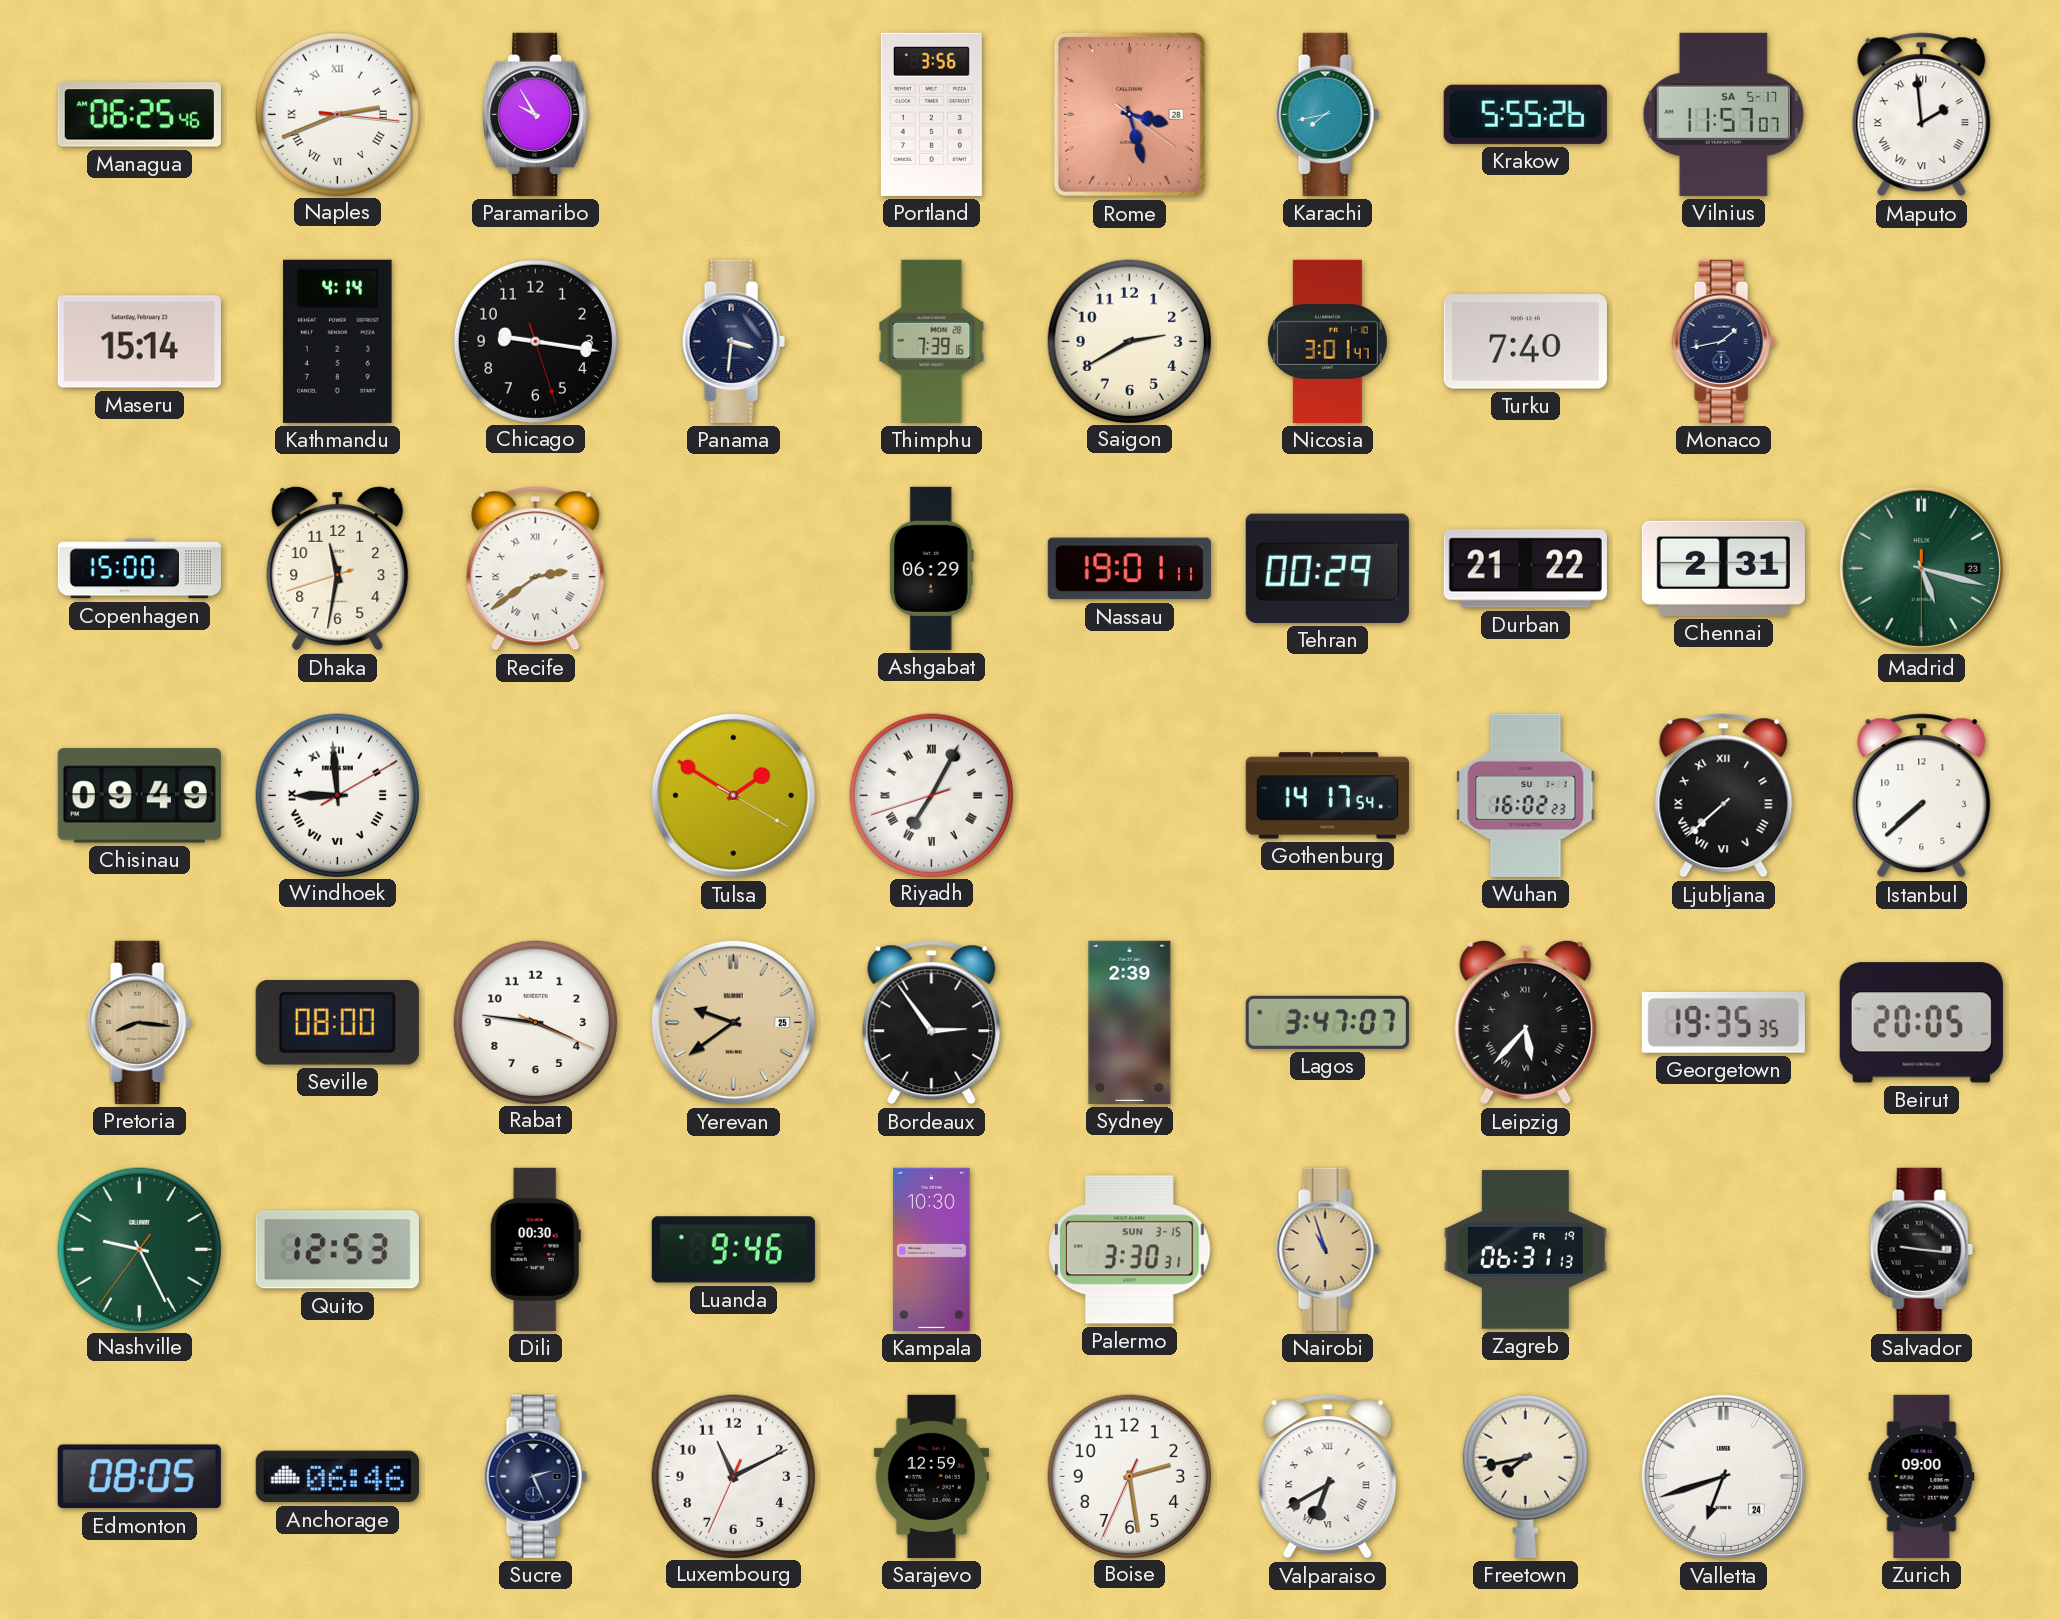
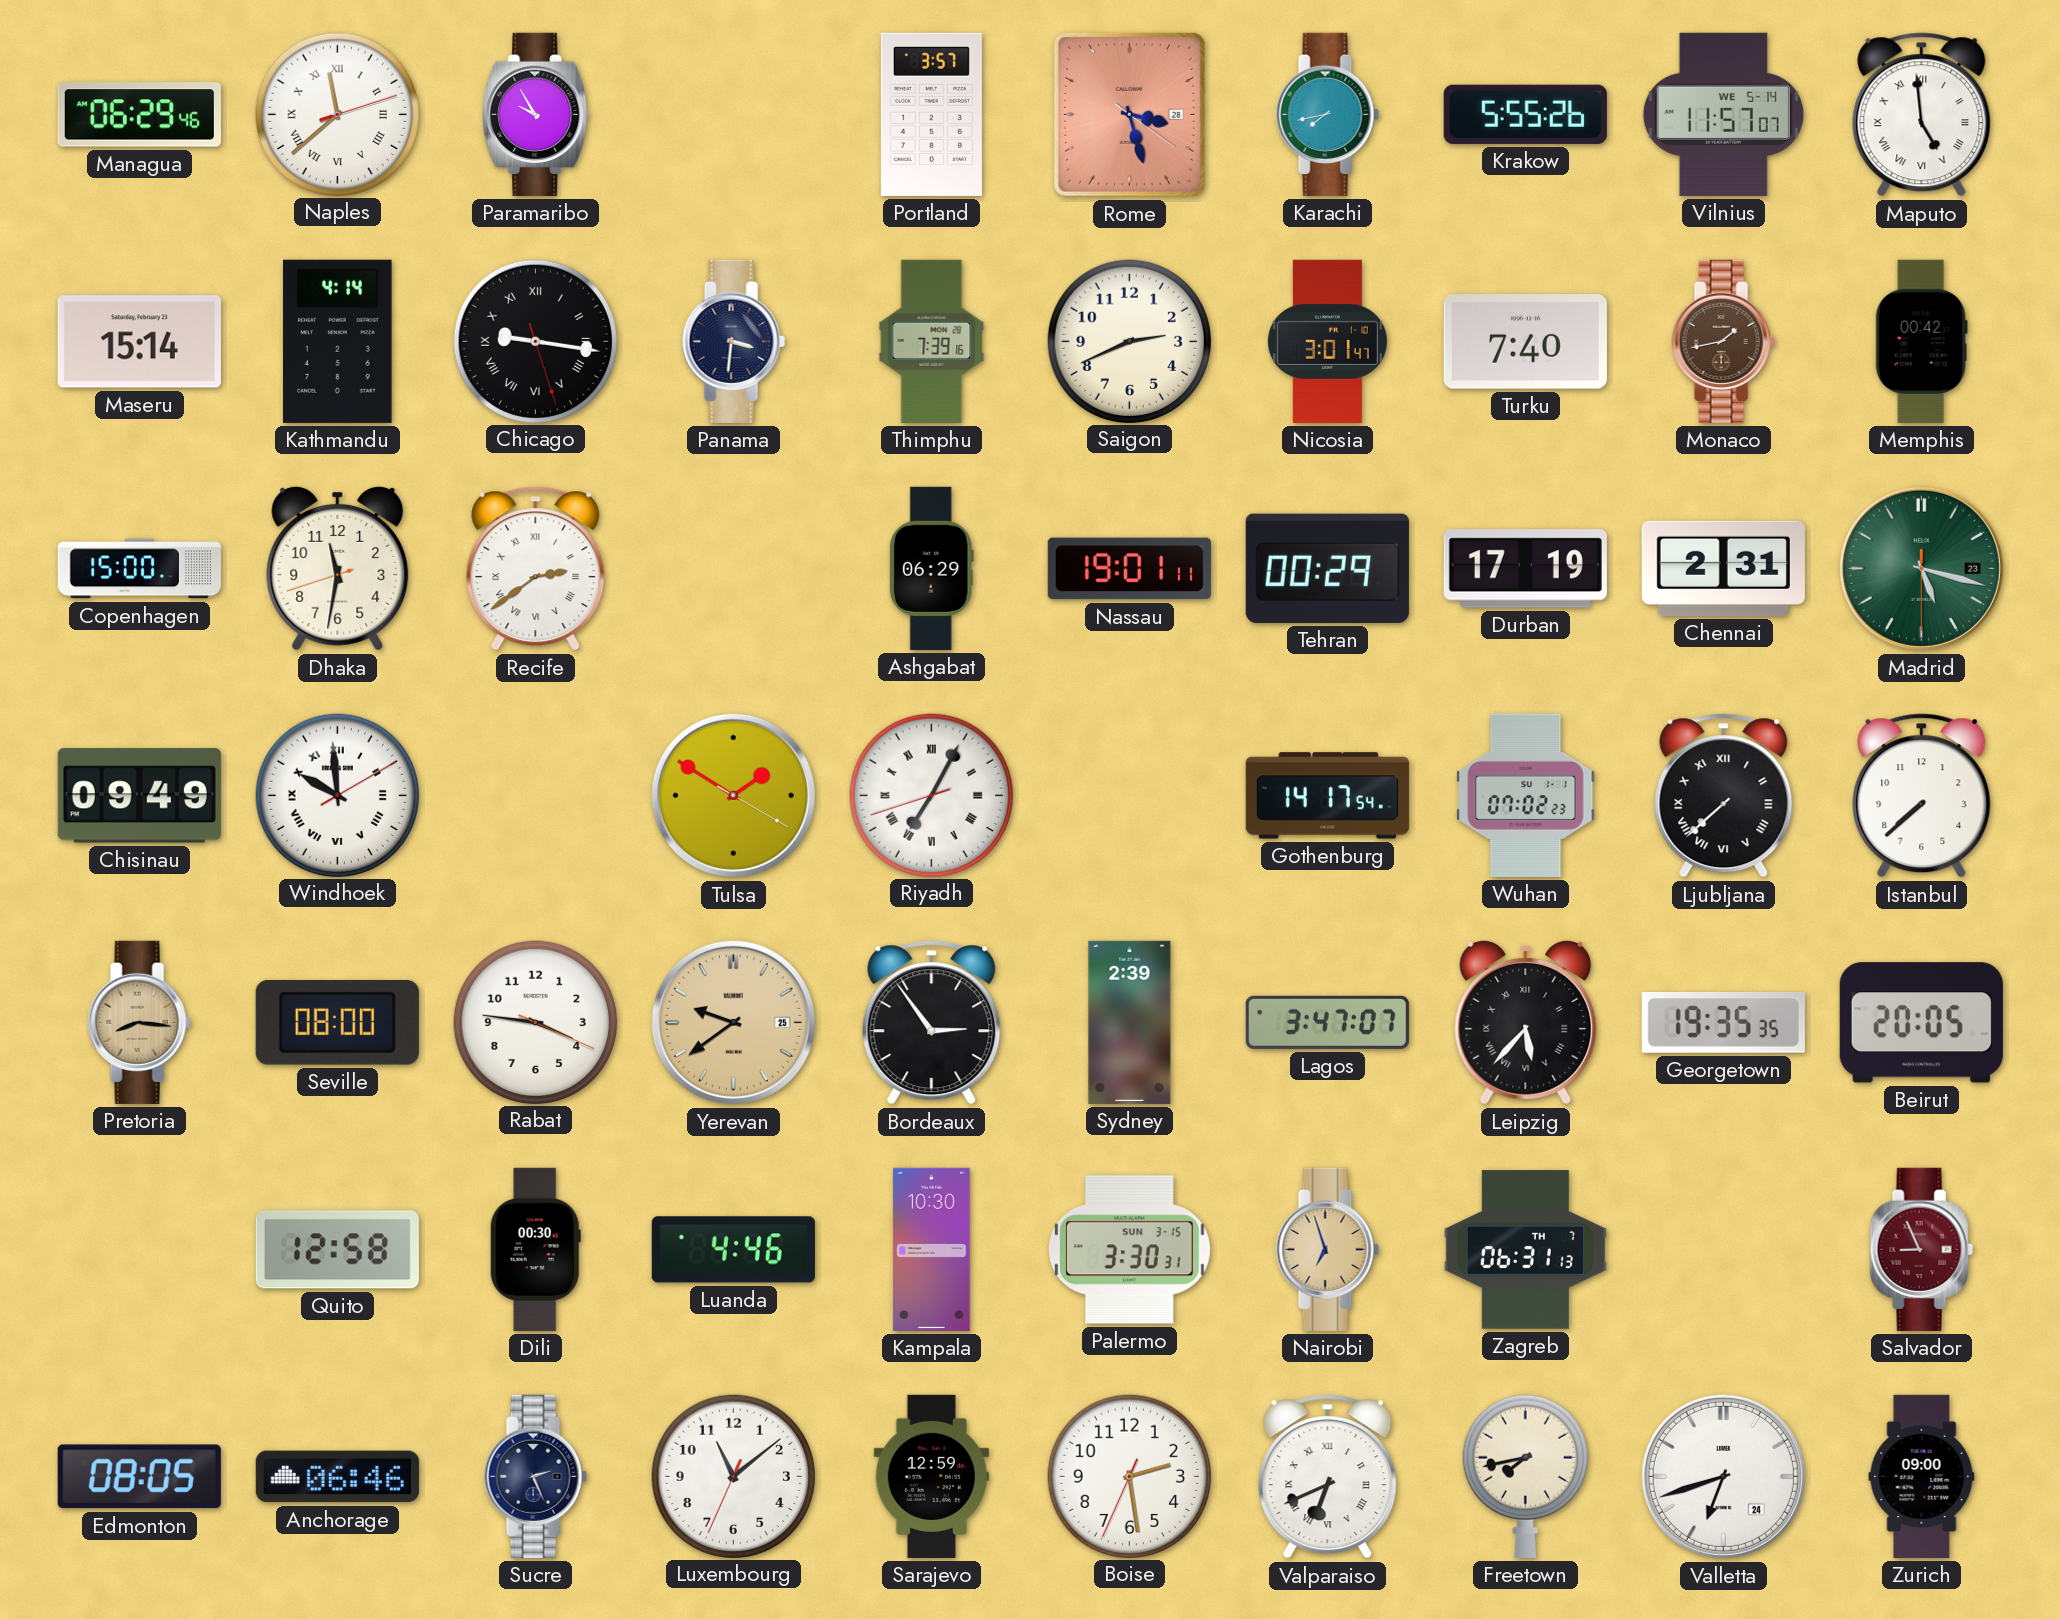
Managua: 06:25 -> 06:29 (139, 115)
Naples: 2:41 -> 11:38 (337, 114)
Portland: 3:56 -> 3:57 (931, 114)
Vilnius date: SA 5-17 -> WE 5-14 (1723, 114)
Maputo: 1:59 -> 4:59 (1922, 115)
Chicago numerals: Arabic -> Roman (535, 341)
Saigon: 2:40 -> 2:41 (1129, 341)
Monaco dial: navy -> brown (1723, 341)
Memphis: none -> 00:42 (1921, 341)
Durban: 21:22 -> 17:19 (1525, 569)
Windhoek: 8:59 -> 9:59 (337, 795)
Wuhan: 16:02 -> 07:02 (1526, 795)
Nashville: 9:25 -> none (139, 1249)
Quito: 12:53 -> 12:58 (337, 1250)
Luanda: 9:46 -> 4:46 (733, 1250)
Nairobi: 10:57 -> 6:57 (1327, 1249)
Zagreb date: FR 19 -> TH 7 (1525, 1250)
Salvador: 9:16 -> 8:56 (1921, 1249)
Salvador dial: black -> burgundy (1921, 1249)
Luxembourg: 11:10 -> 11:08 (733, 1476)
Valparaiso: 6:40 -> 6:41 (1328, 1477)
